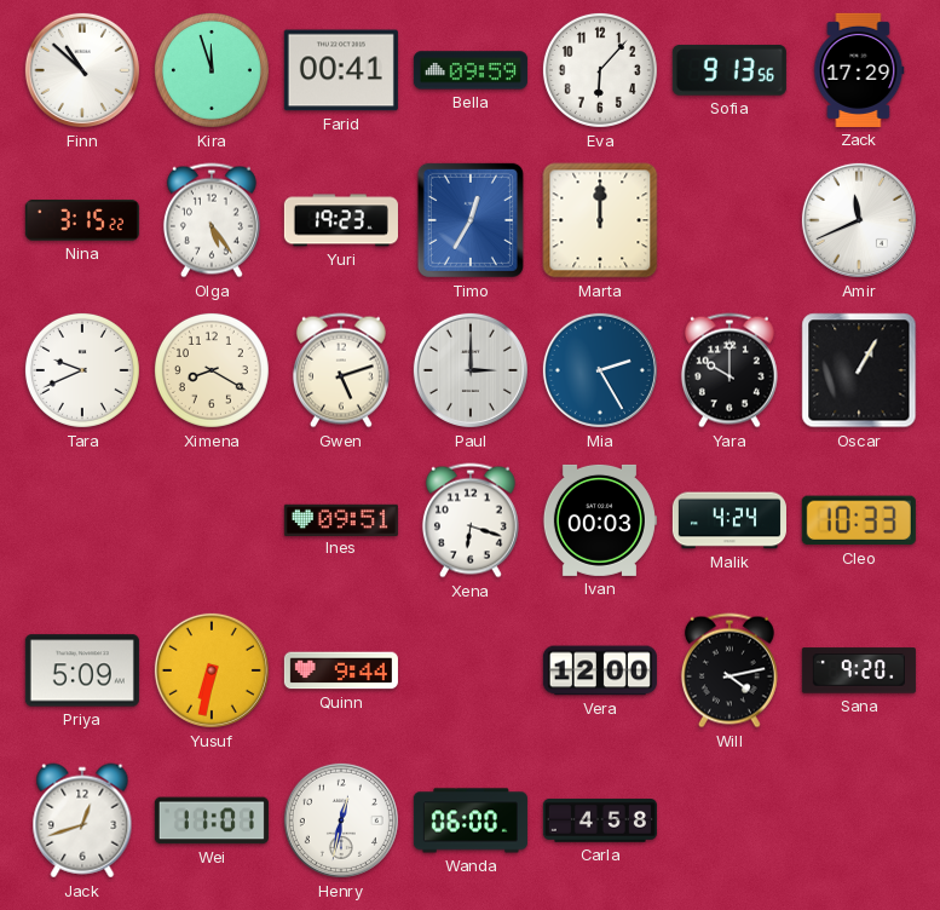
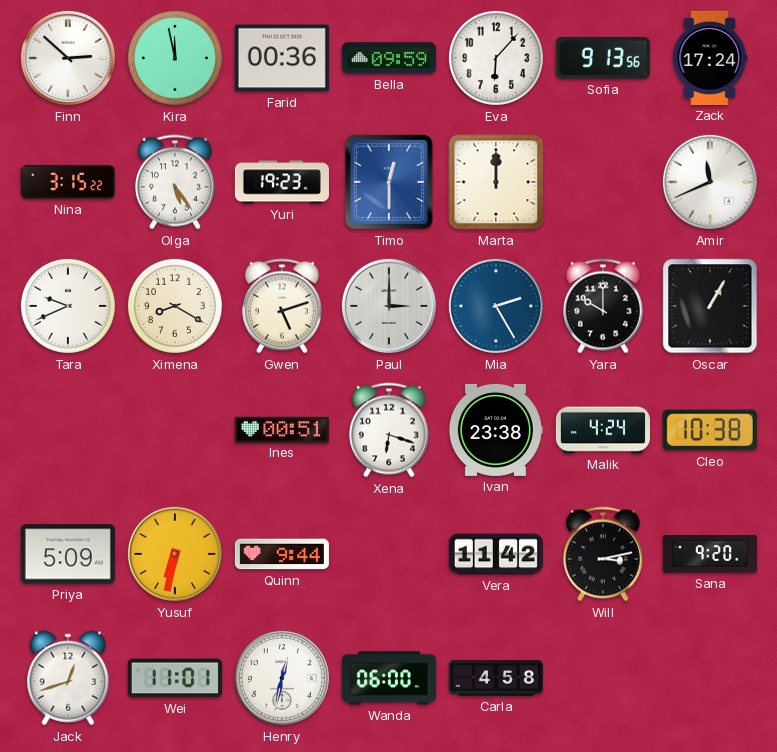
Finn: 10:52 -> 2:52 (68, 58)
Kira: 11:57 -> 11:58 (175, 58)
Farid: 00:41 -> 00:36 (282, 58)
Zack: 17:29 -> 17:24 (710, 58)
Timo: 12:35 -> 12:30 (389, 182)
Ines: 09:51 -> 00:51 (282, 429)
Ivan: 00:03 -> 23:38 (495, 430)
Cleo: 10:33 -> 10:38 (710, 430)
Vera: 12:00 -> 11:42 (496, 554)
Will: 4:13 -> 3:13 (603, 554)
